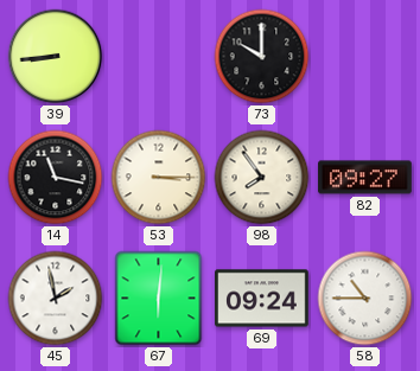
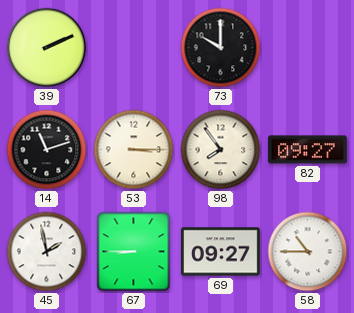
39: 8:44 -> 2:11 (47, 48)
14: 11:17 -> 11:12 (47, 150)
67: 6:01 -> 8:45 (134, 252)
69: 09:24 -> 09:27 (221, 252)
